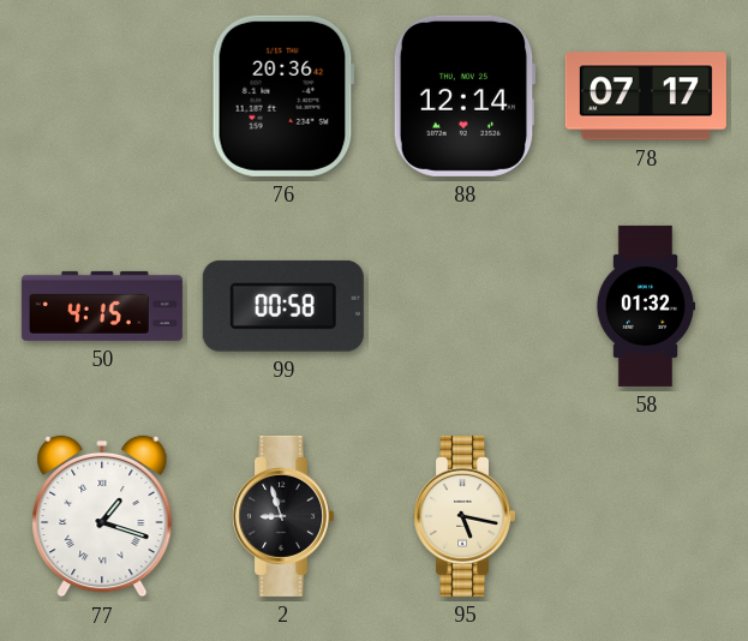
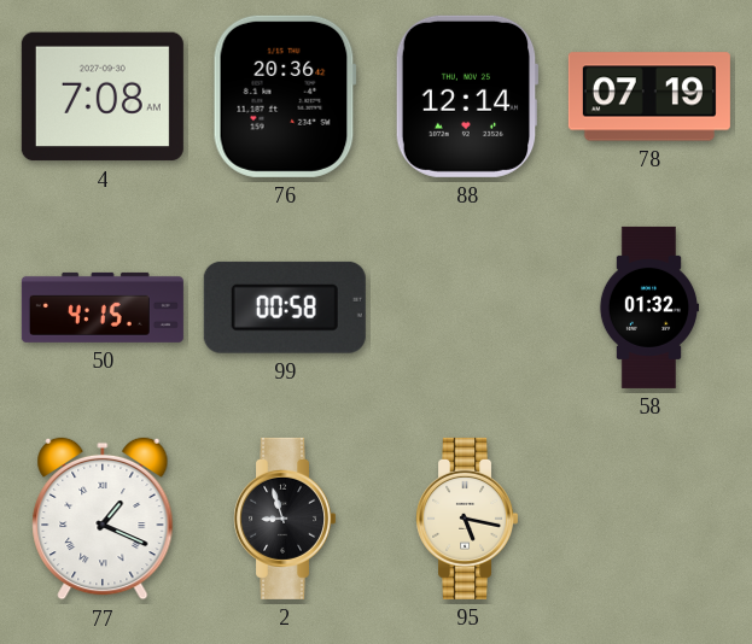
4: none -> 7:08 (103, 96)
78: 07:17 -> 07:19 (649, 96)
77: 1:18 -> 1:19 (103, 519)
